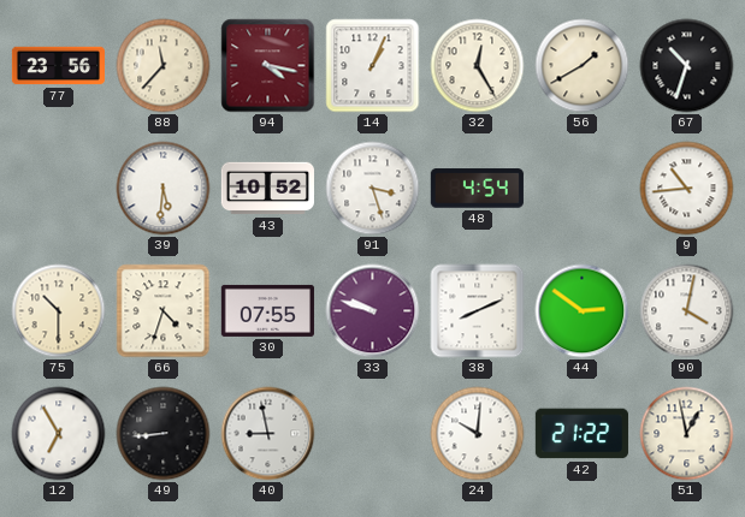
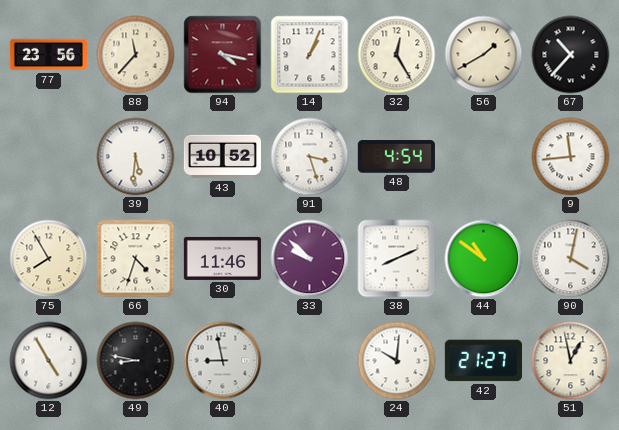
67: 10:33 -> 10:37 (571, 55)
9: 10:44 -> 11:44 (571, 157)
75: 10:30 -> 7:55 (49, 259)
30: 07:55 -> 11:46 (222, 258)
33: 9:48 -> 9:52 (310, 259)
44: 2:51 -> 10:51 (484, 259)
12: 6:55 -> 4:55 (49, 361)
49: 8:44 -> 8:47 (136, 361)
42: 21:22 -> 21:27 (483, 361)
